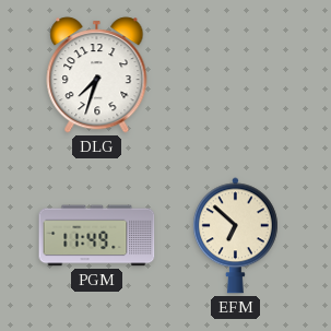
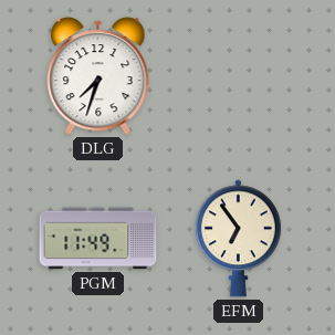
EFM: 6:52 -> 6:54 (238, 239)
